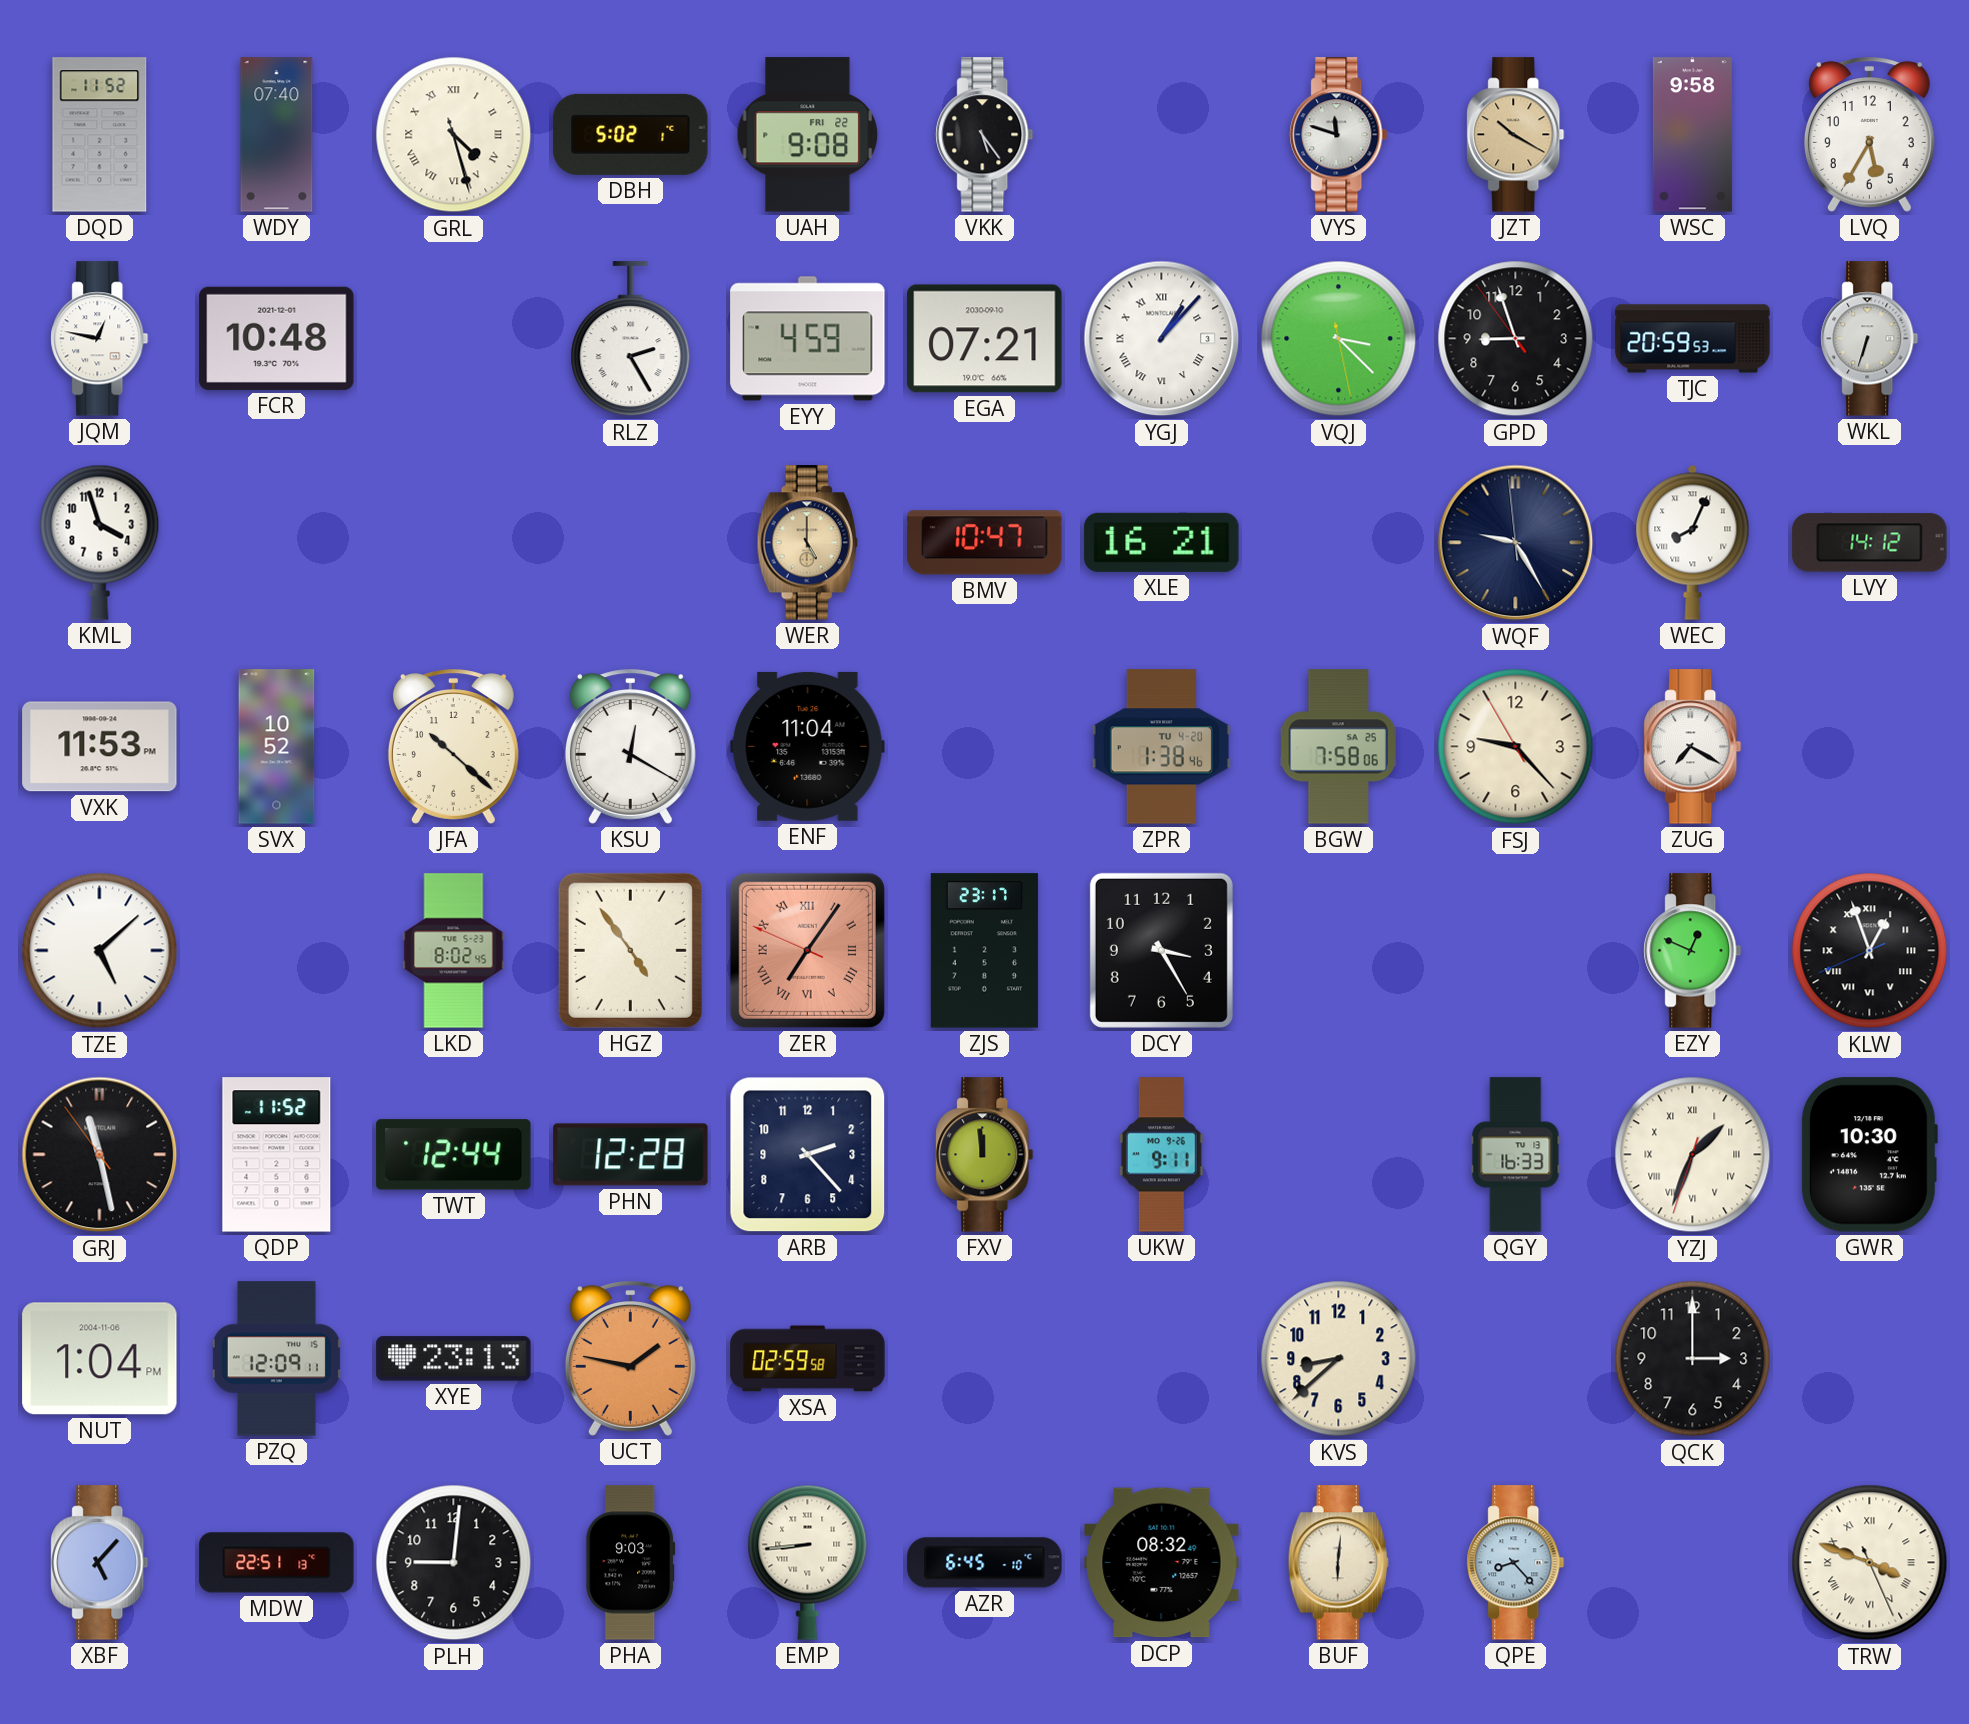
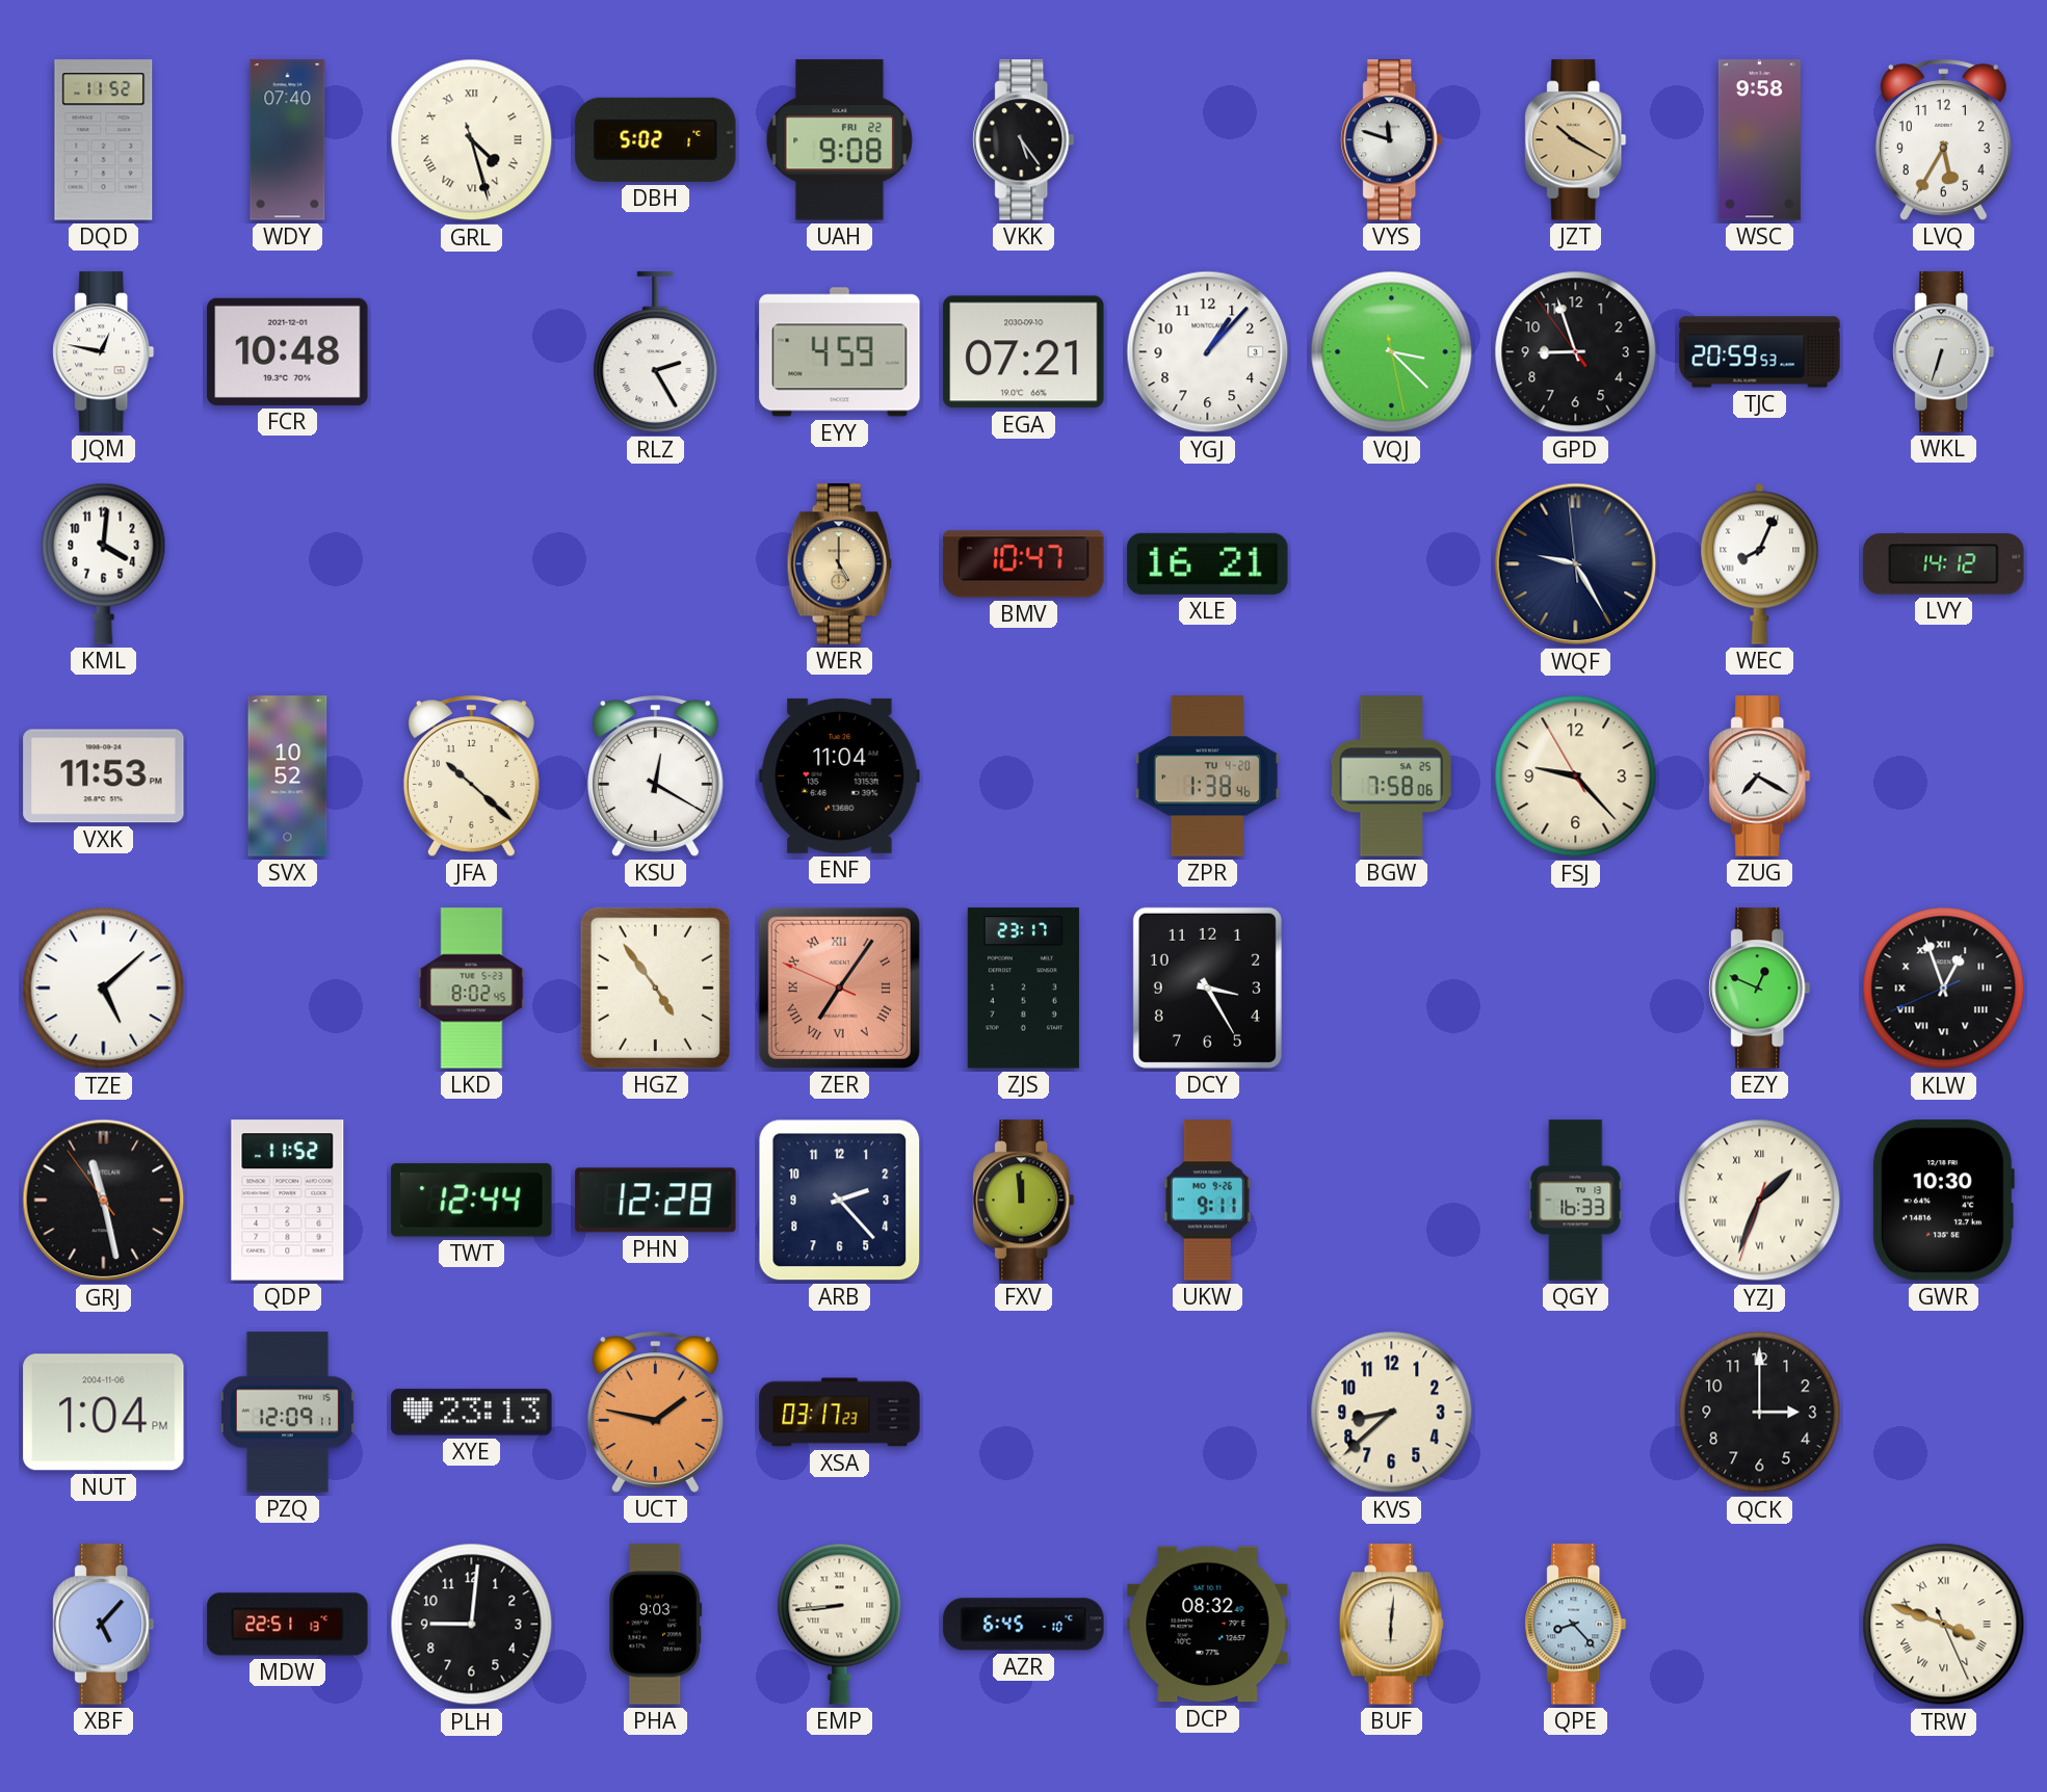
YGJ numerals: Roman -> Arabic (1208, 352)
KML: 3:57 -> 4:01 (104, 563)
XSA: 02:59 -> 03:17 (840, 1413)
